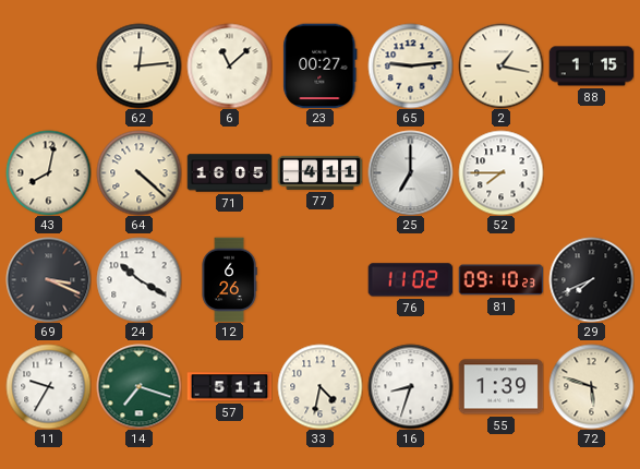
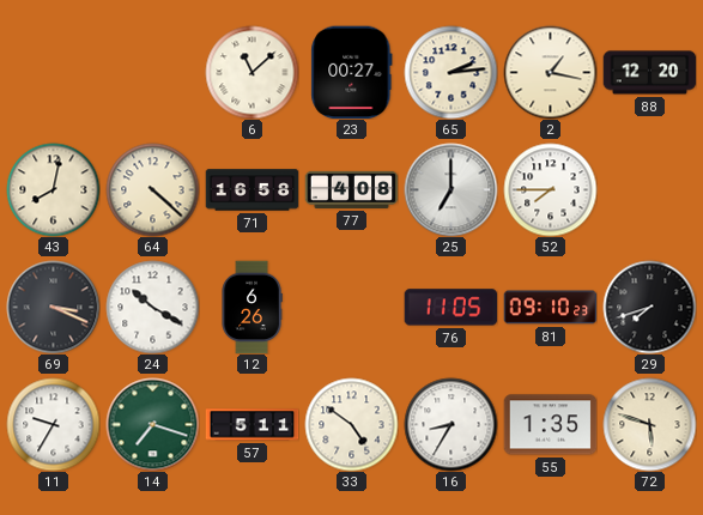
62: 12:14 -> none (138, 65)
65: 9:14 -> 2:14 (450, 72)
88: 1:15 -> 12:20 (649, 73)
71: 16:05 -> 16:58 (251, 190)
77: 4:11 -> 4:08 (351, 189)
76: 11:02 -> 11:05 (450, 308)
29: 7:41 -> 7:42 (649, 307)
33: 4:32 -> 4:51 (351, 424)
16: 8:33 -> 8:35 (450, 424)
55: 1:39 -> 1:35 (550, 425)
